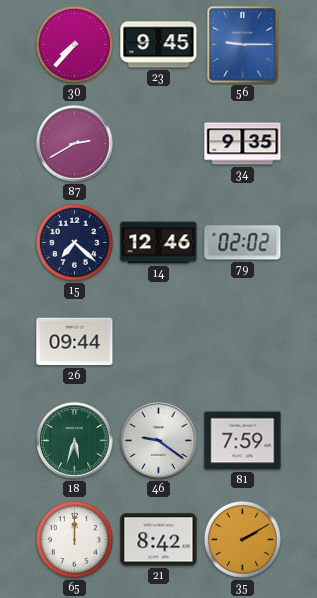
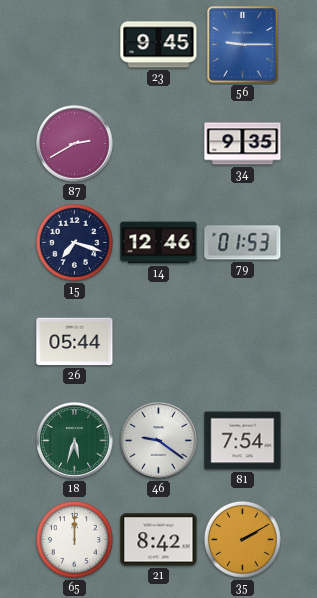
30: 7:37 -> none (74, 44)
15: 7:22 -> 7:18 (74, 242)
79: 02:02 -> 01:53 (243, 243)
26: 09:44 -> 05:44 (75, 342)
81: 7:59 -> 7:54 (243, 441)
